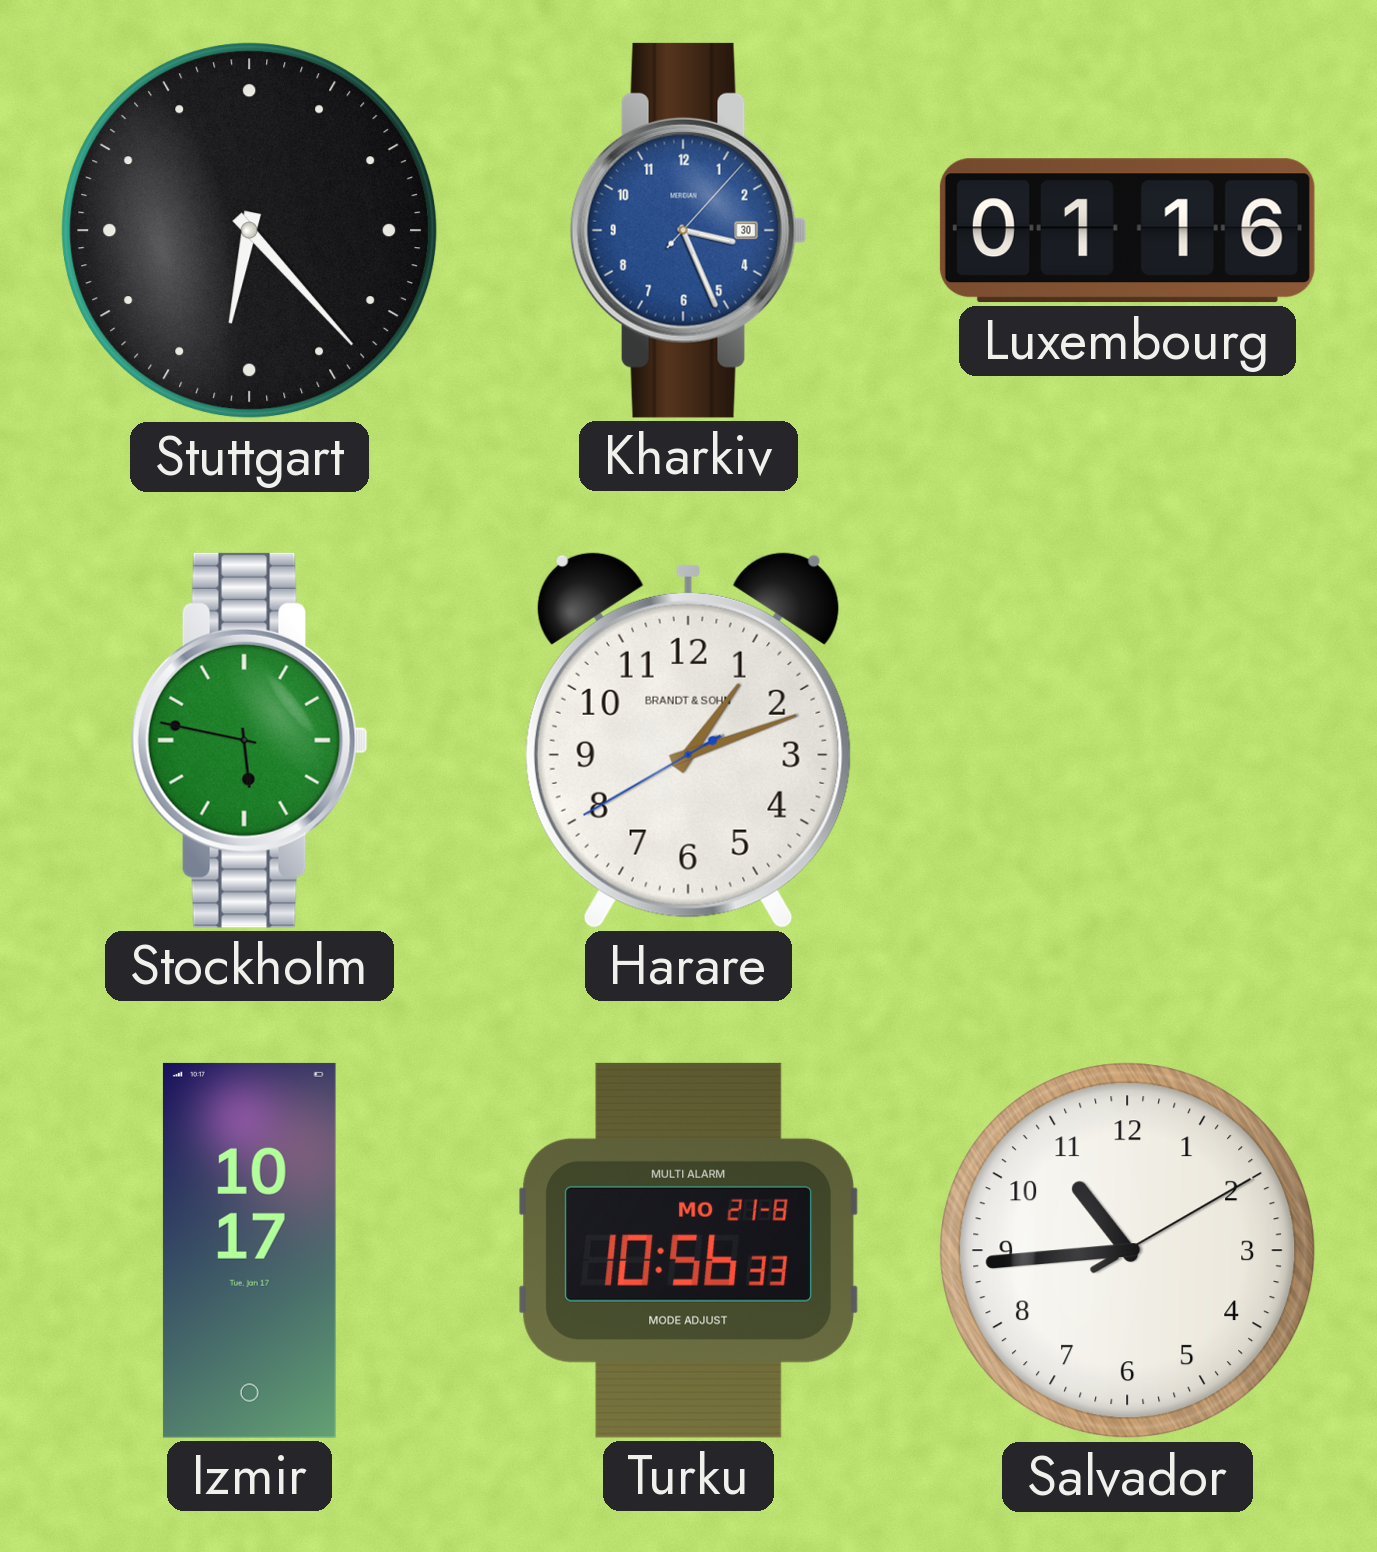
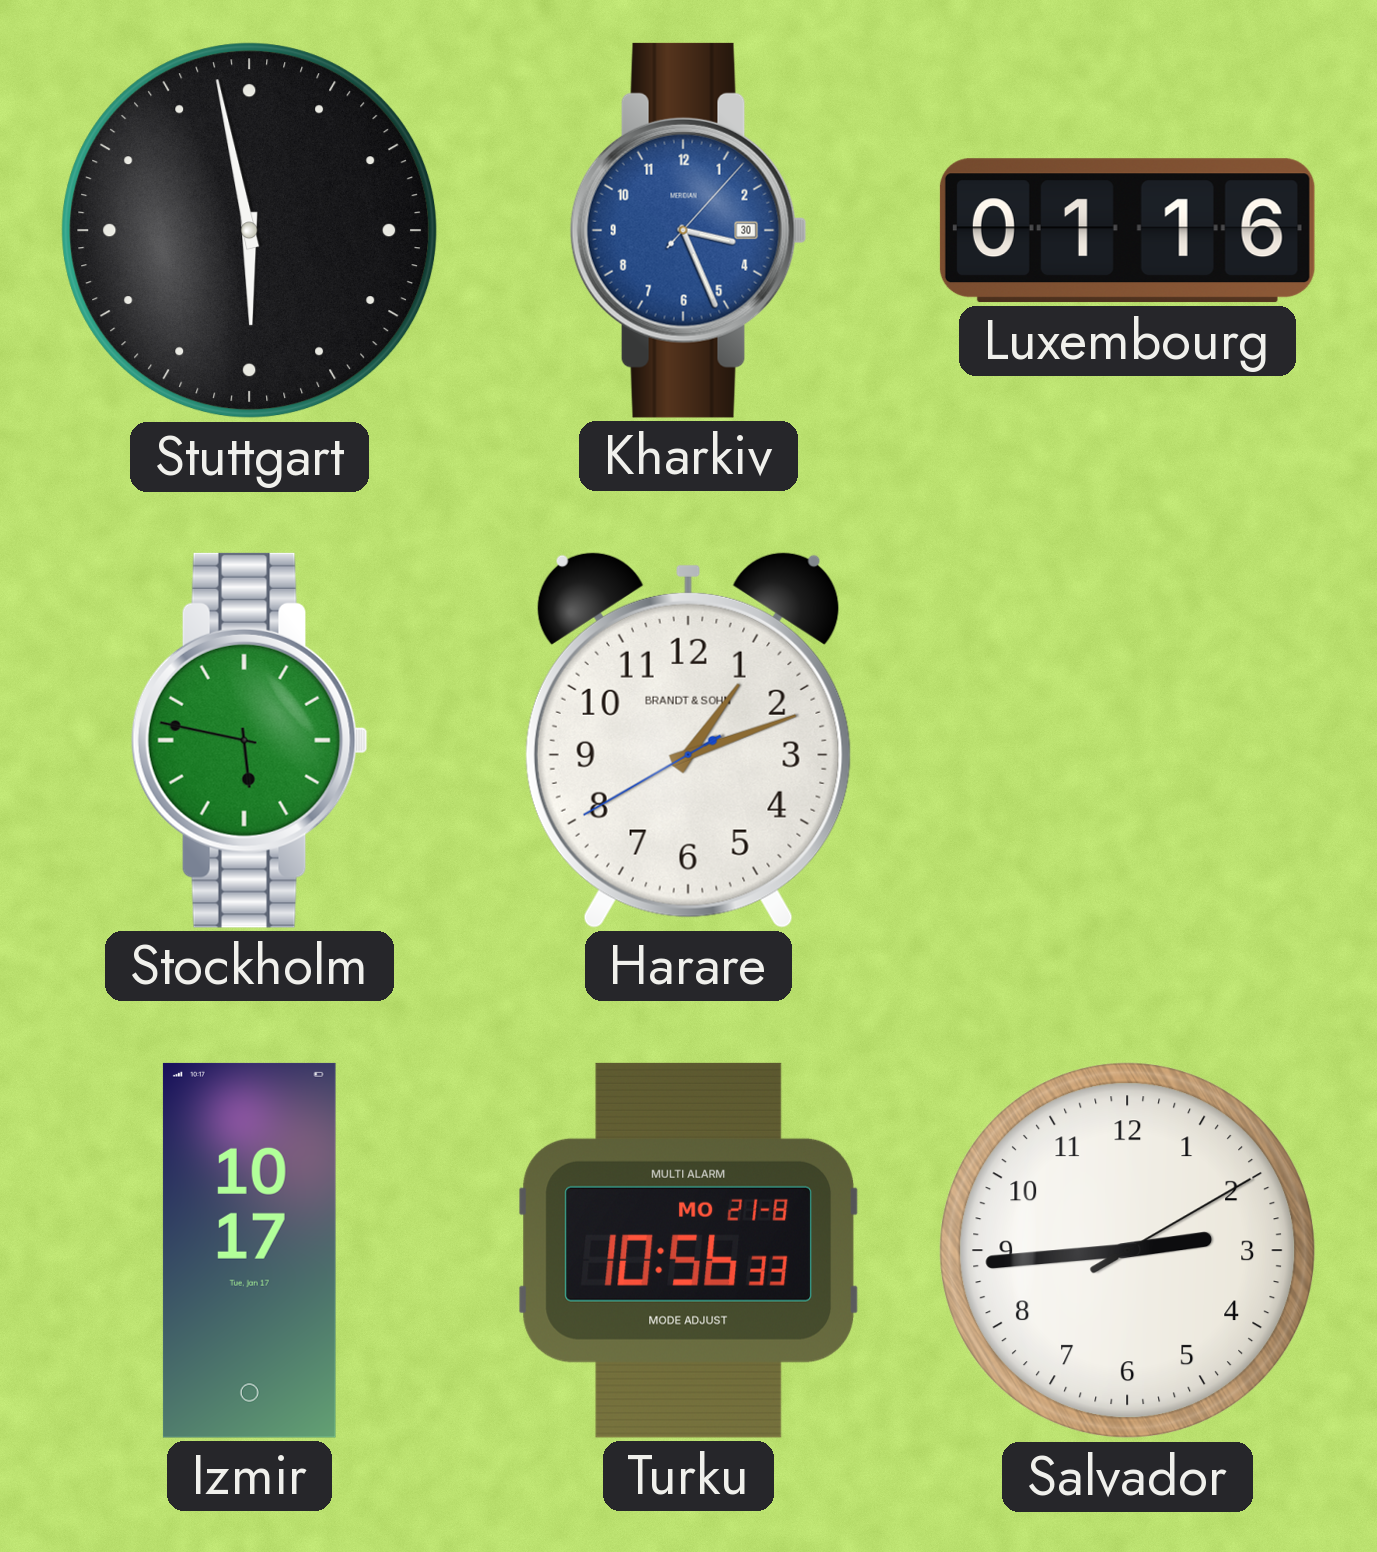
Stuttgart: 6:23 -> 5:58 (250, 231)
Salvador: 10:44 -> 2:44 (1128, 1251)
